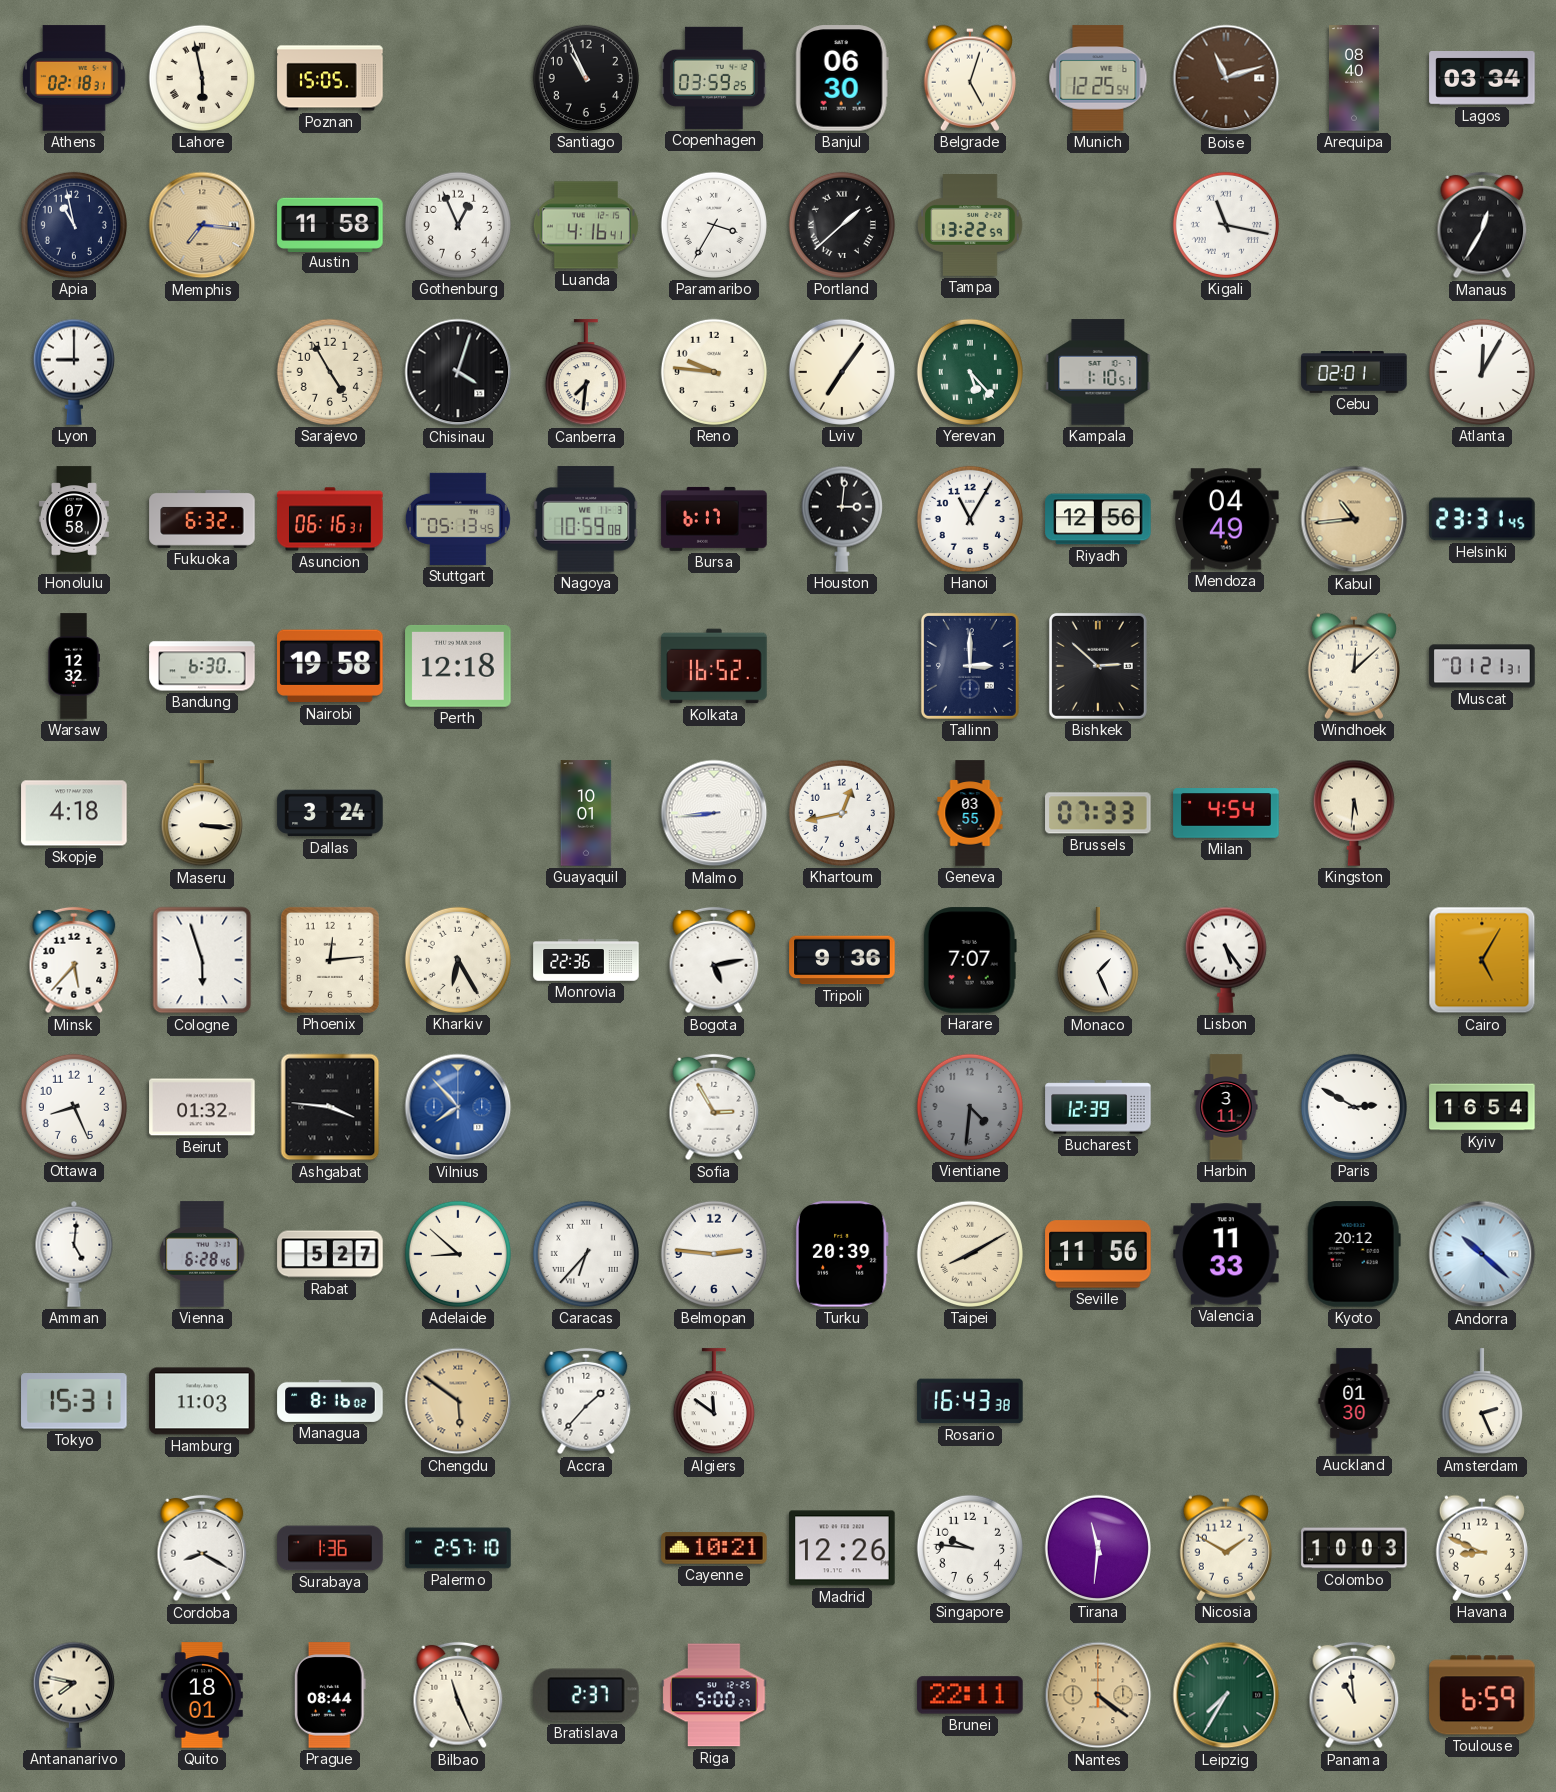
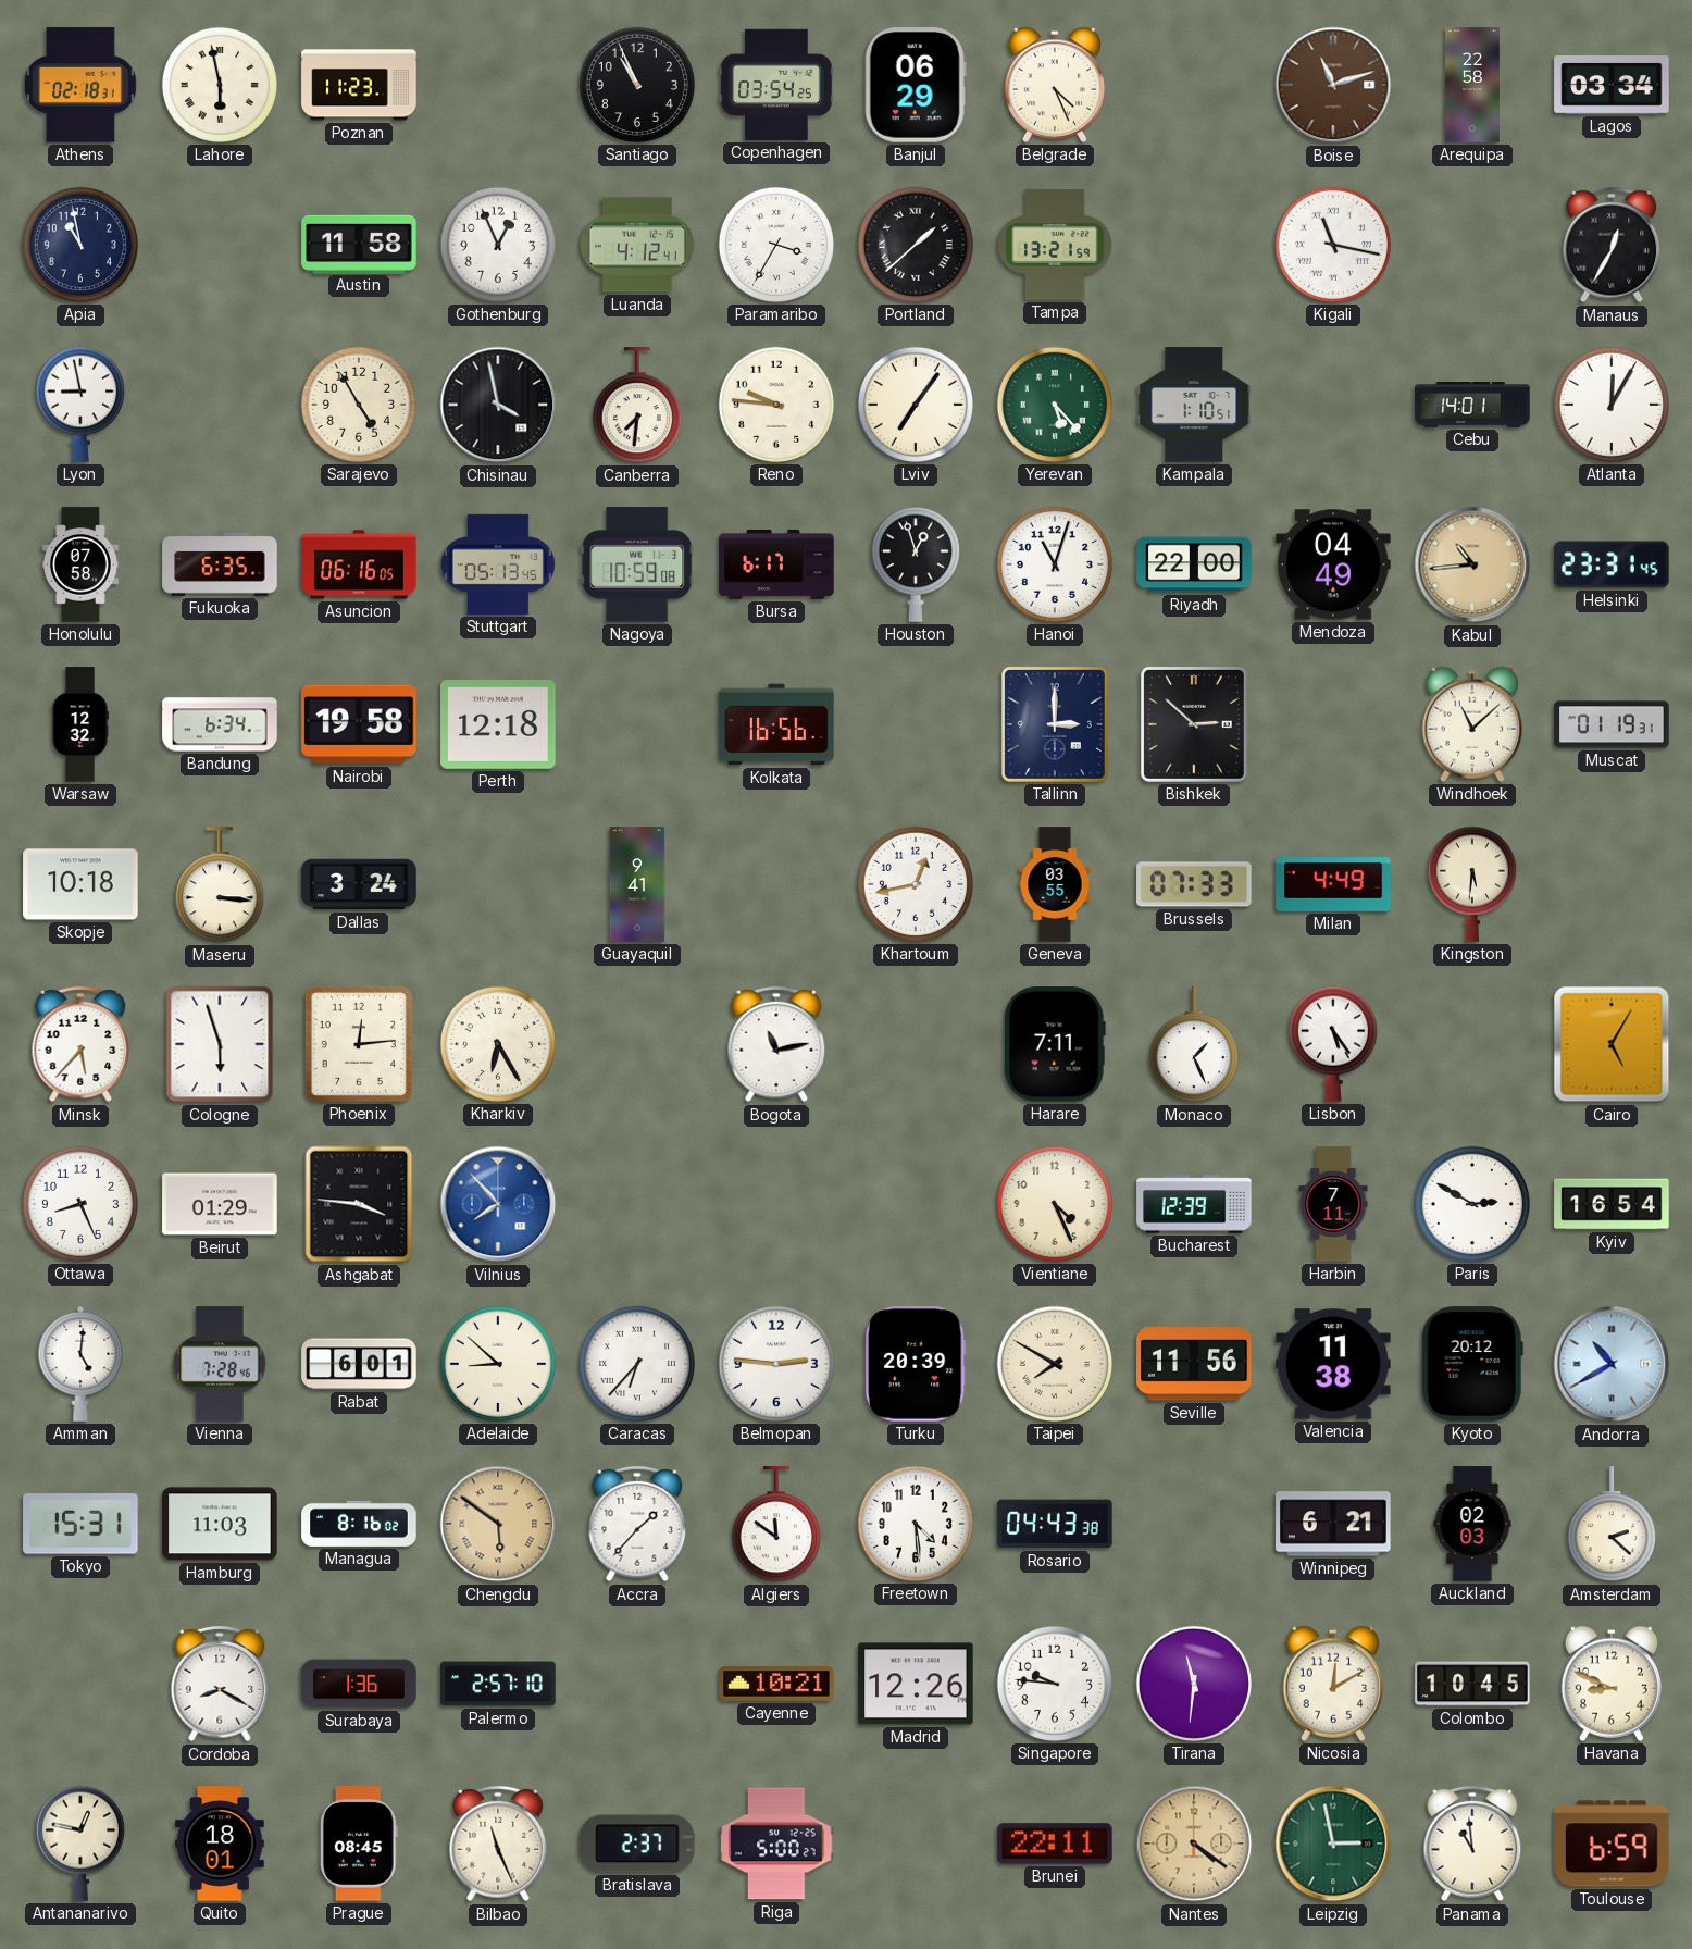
Poznan: 15:05 -> 11:23 (359, 85)
Copenhagen: 03:59 -> 03:54 (776, 85)
Banjul: 06:30 -> 06:29 (916, 85)
Belgrade: 5:03 -> 4:26 (1055, 85)
Munich: 12:25 -> none (1098, 78)
Arequipa: 08:40 -> 22:58 (1472, 85)
Memphis: 7:16 -> none (202, 225)
Luanda: 4:16 -> 4:12 (637, 245)
Tampa: 13:22 -> 13:21 (1055, 246)
Lyon: 9:00 -> 8:58 (80, 405)
Chisinau: 4:03 -> 3:58 (498, 405)
Cebu: 02:01 -> 14:01 (1472, 405)
Fukuoka: 6:32 -> 6:35 (220, 564)
Asuncion: 06:16:31 -> 06:16:05 (359, 564)
Houston: 3:01 -> 12:57 (916, 564)
Hanoi: 11:05 -> 11:03 (1055, 564)
Riyadh: 12:56 -> 22:00 (1194, 564)
Bandung: 6:30 -> 6:34 (220, 724)
Kolkata: 16:52 -> 16:56 (776, 724)
Windhoek: 12:08 -> 11:08 (1472, 724)
Muscat: 01:21 -> 01:19 (1612, 724)
Skopje: 4:18 -> 10:18 (80, 884)
Guayaquil: 10:01 -> 9:41 (637, 884)
Malmo: 8:44 -> none (714, 813)
Milan: 4:54 -> 4:49 (1333, 884)
Monrovia: 22:36 -> none (586, 960)
Bogota: 5:13 -> 11:13 (776, 1044)
Tripoli: 9:36 -> none (842, 960)
Harare: 7:07 -> 7:11 (1055, 1044)
Beirut: 01:32 -> 01:29 (220, 1204)
Sofia: 2:55 -> none (714, 1107)
Vientiane: 4:31 -> 4:26 (1055, 1204)
Vientiane dial: grey -> cream (1055, 1204)
Harbin: 3:11 -> 7:11 (1333, 1204)
Vienna: 6:28 -> 7:28 (220, 1364)
Rabat: 5:27 -> 6:01 (359, 1364)
Taipei: 8:10 -> 7:50 (1055, 1364)
Valencia: 11:33 -> 11:38 (1333, 1364)
Andorra: 10:22 -> 10:40 (1612, 1364)
Freetown: none -> 4:29 (916, 1524)
Rosario: 16:43 -> 04:43 (1055, 1524)
Winnipeg: none -> 6:21 (1333, 1524)
Auckland: 01:30 -> 02:03 (1472, 1524)
Amsterdam: 2:26 -> 2:22 (1612, 1525)
Nicosia: 1:50 -> 12:10 (1333, 1684)
Colombo: 10:03 -> 10:45 (1472, 1684)
Antananarivo: 7:47 -> 12:47 (80, 1844)
Prague: 08:44 -> 08:45 (359, 1844)
Leipzig: 7:35 -> 2:58 (1333, 1844)
